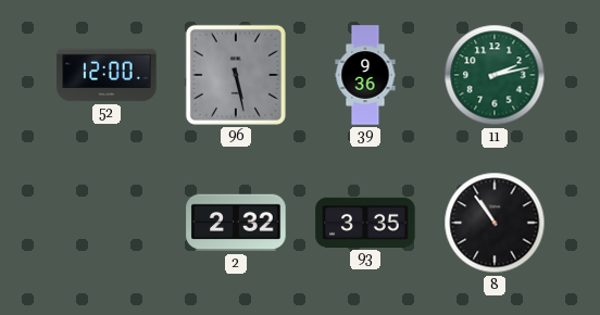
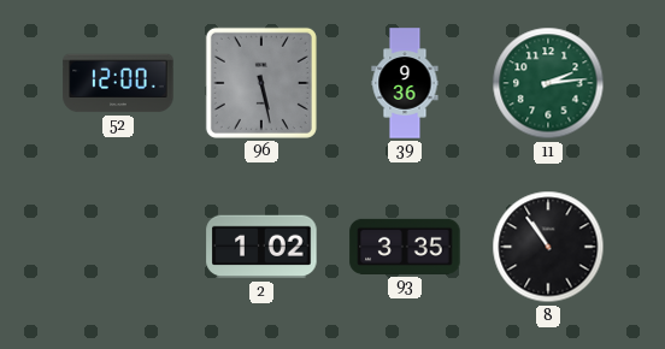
11: 2:13 -> 2:14 (548, 83)
2: 2:32 -> 1:02 (261, 247)
